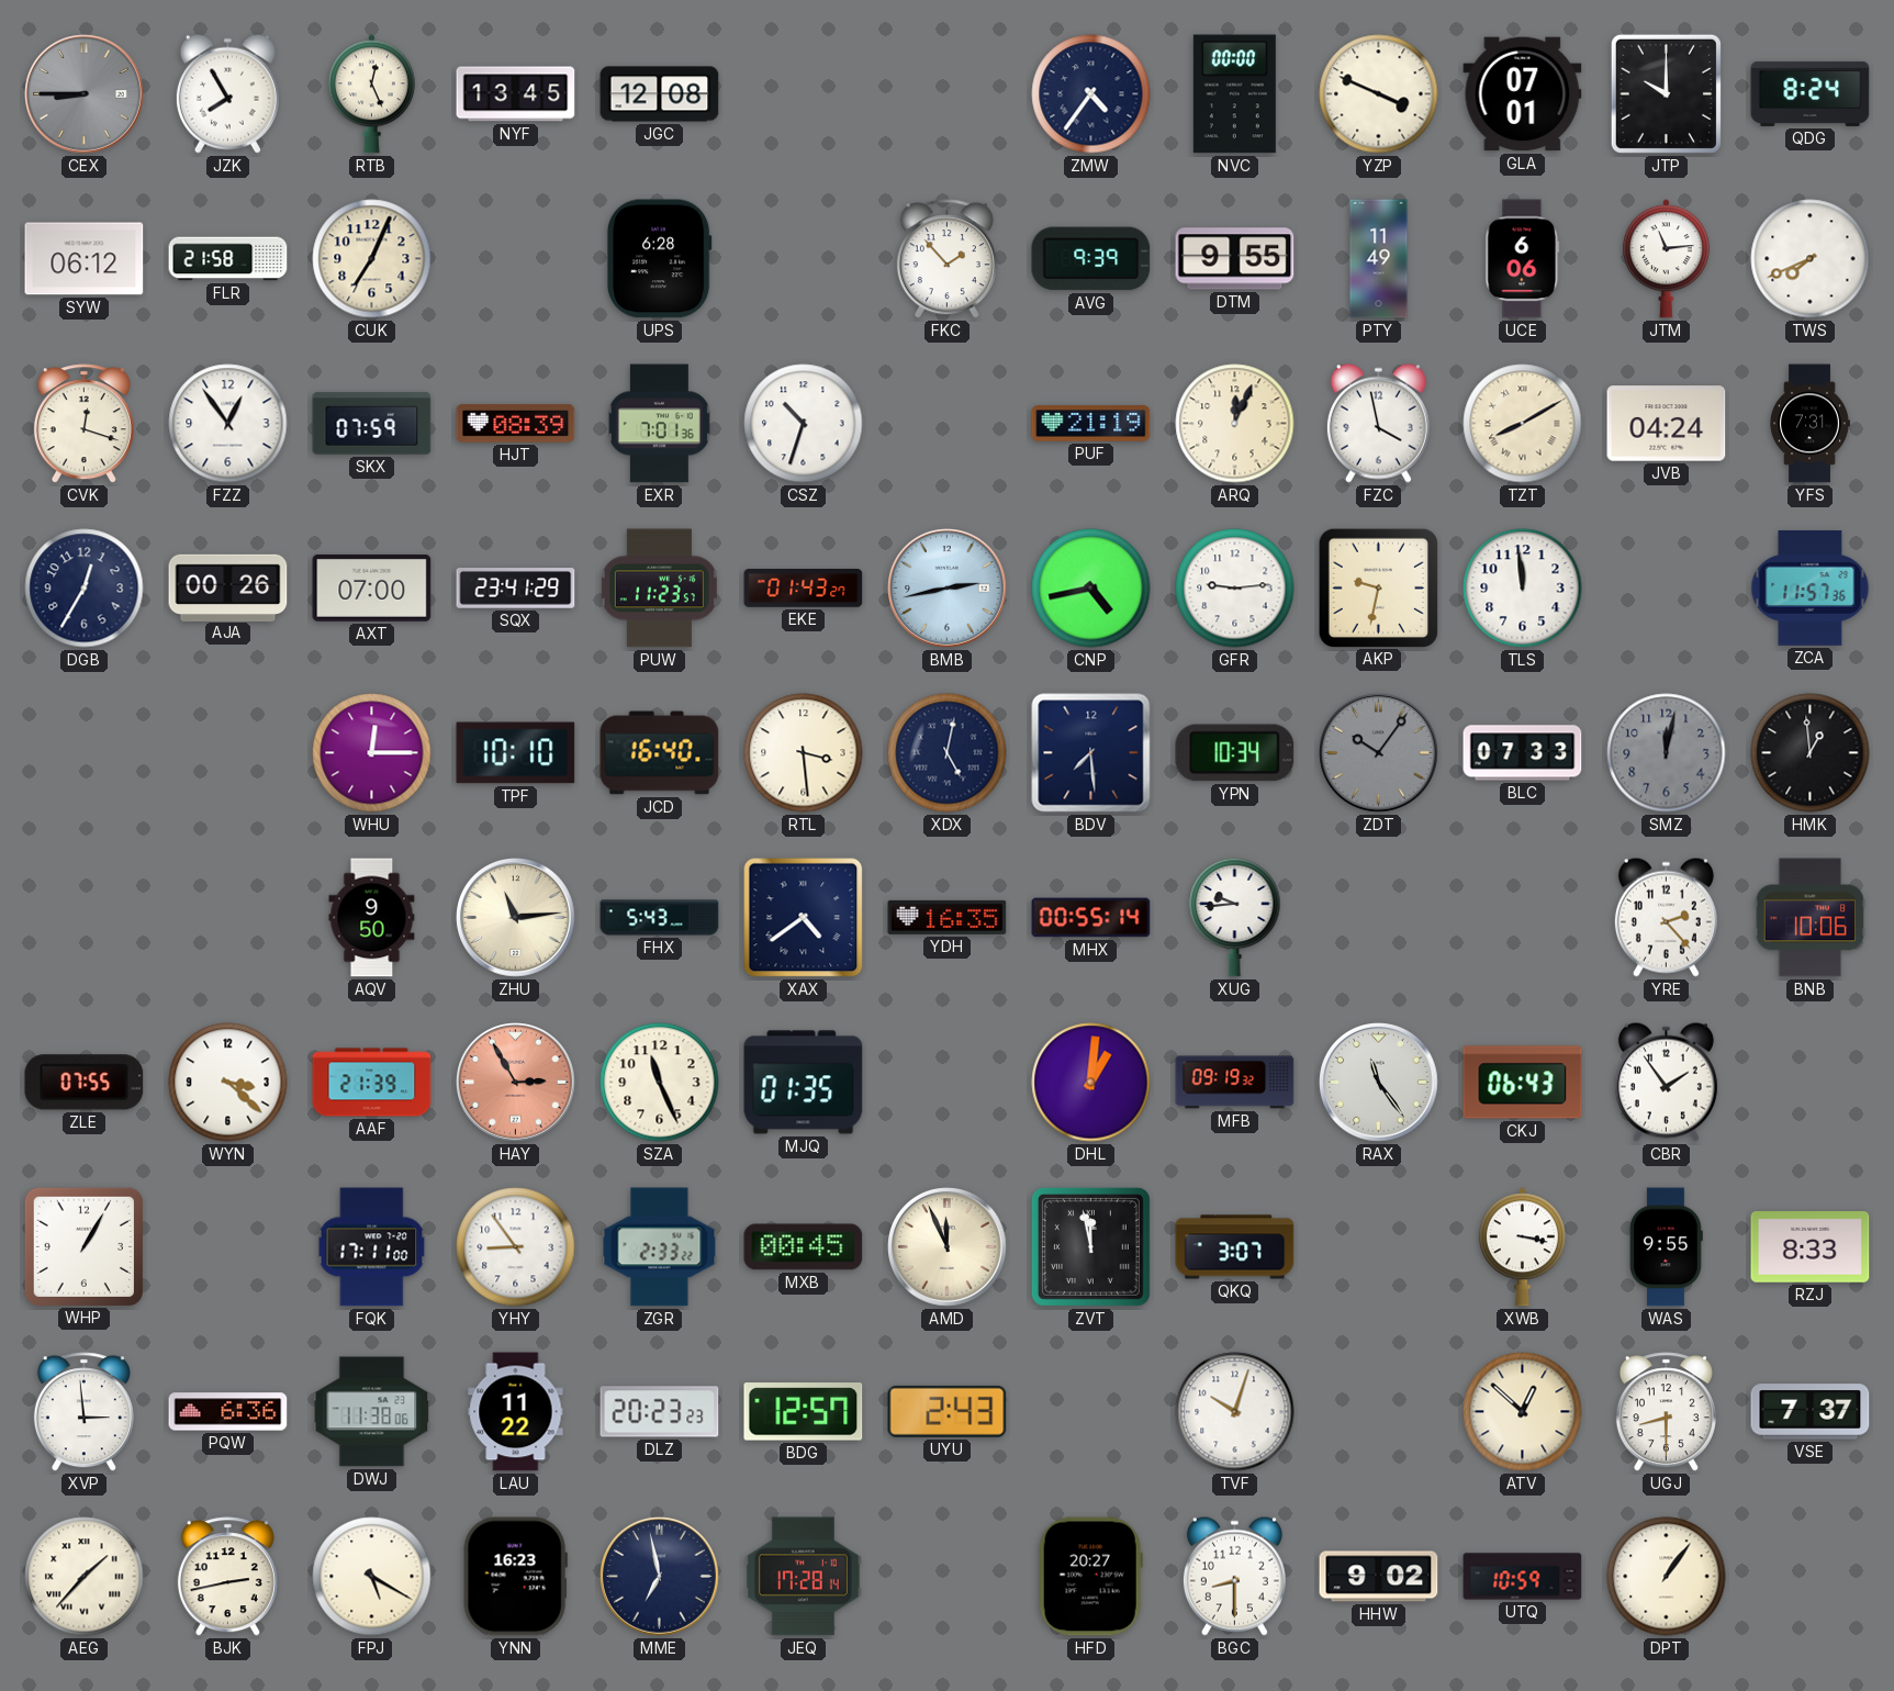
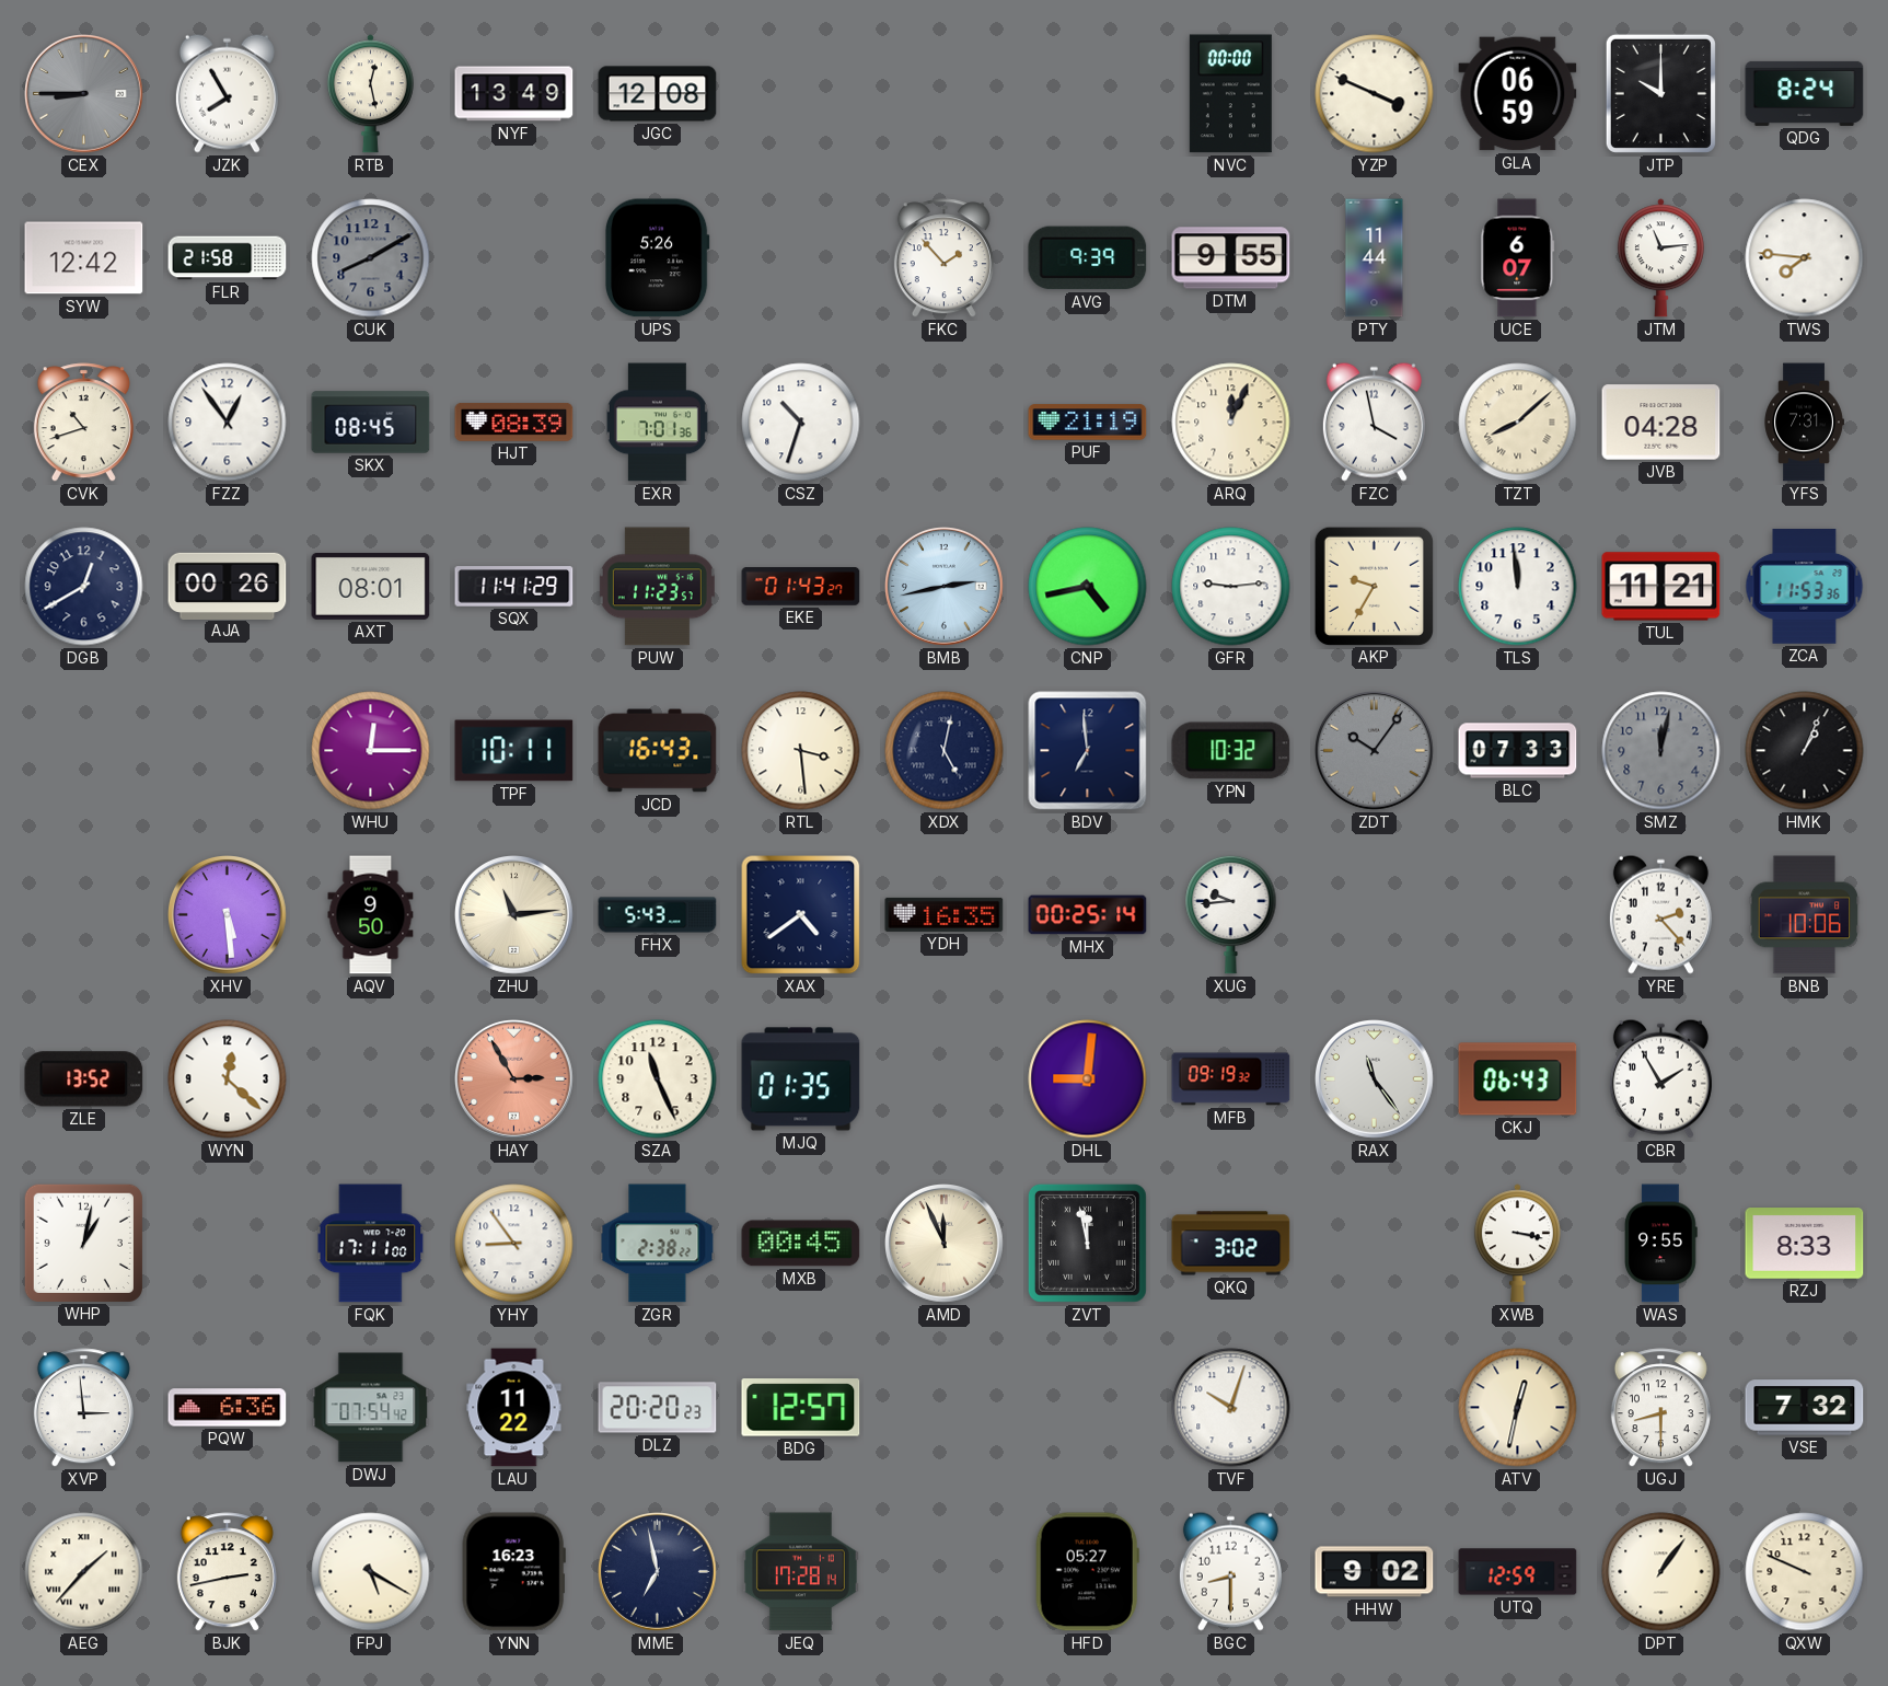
RTB: 12:26 -> 12:28 (370, 94)
NYF: 13:45 -> 13:49 (514, 94)
ZMW: 4:36 -> none (1091, 94)
GLA: 07:01 -> 06:59 (1518, 94)
SYW: 06:12 -> 12:42 (84, 258)
CUK: 7:04 -> 8:10 (371, 258)
CUK dial: cream -> grey (371, 258)
UPS: 6:28 -> 5:26 (657, 258)
PTY: 11:49 -> 11:44 (1375, 258)
UCE: 6:06 -> 6:07 (1518, 258)
TWS: 7:41 -> 7:46 (1805, 258)
CVK: 12:18 -> 10:42 (83, 423)
SKX: 07:59 -> 08:45 (371, 423)
TZT: 8:10 -> 8:08 (1518, 423)
JVB: 04:24 -> 04:28 (1661, 423)
DGB: 12:35 -> 12:40 (84, 587)
AXT: 07:00 -> 08:01 (371, 587)
SQX: 23:41 -> 11:41 (514, 587)
AKP: 9:32 -> 9:35 (1374, 586)
TUL: none -> 11:21 (1661, 587)
ZCA: 11:57 -> 11:53 (1805, 587)
TPF: 10:10 -> 10:11 (514, 751)
JCD: 16:40 -> 16:43 (658, 751)
BDV: 7:29 -> 6:59 (1088, 751)
YPN: 10:34 -> 10:32 (1231, 751)
HMK: 12:59 -> 1:04 (1805, 751)
XHV: none -> 5:29 (228, 915)
MHX: 00:55 -> 00:25 (1088, 915)
ZLE: 07:55 -> 13:52 (84, 1079)
WYN: 3:22 -> 12:22 (228, 1079)
AAF: 21:39 -> none (372, 1083)
DHL: 1:01 -> 9:01 (1088, 1079)
CBR: 1:54 -> 1:55 (1660, 1078)
WHP: 1:05 -> 1:02 (83, 1243)
ZGR: 2:33 -> 2:38 (658, 1244)
QKQ: 3:07 -> 3:02 (1231, 1244)
DWJ: 11:38 -> 07:54 (371, 1408)
DLZ: 20:23 -> 20:20 (658, 1408)
UYU: 2:43 -> none (948, 1411)
ATV: 12:52 -> 12:32 (1518, 1408)
VSE: 7:37 -> 7:32 (1805, 1408)
HFD: 20:27 -> 05:27 (1087, 1572)
UTQ: 10:59 -> 12:59 (1518, 1572)
QXW: none -> 9:49 (1805, 1572)
